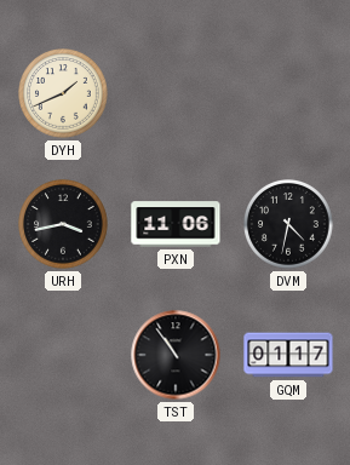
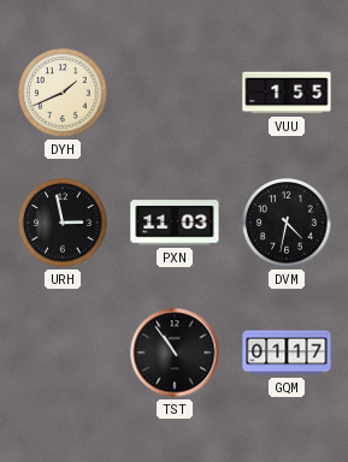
VUU: none -> 1:55 (287, 93)
URH: 3:43 -> 2:58 (63, 223)
PXN: 11:06 -> 11:03 (175, 223)
